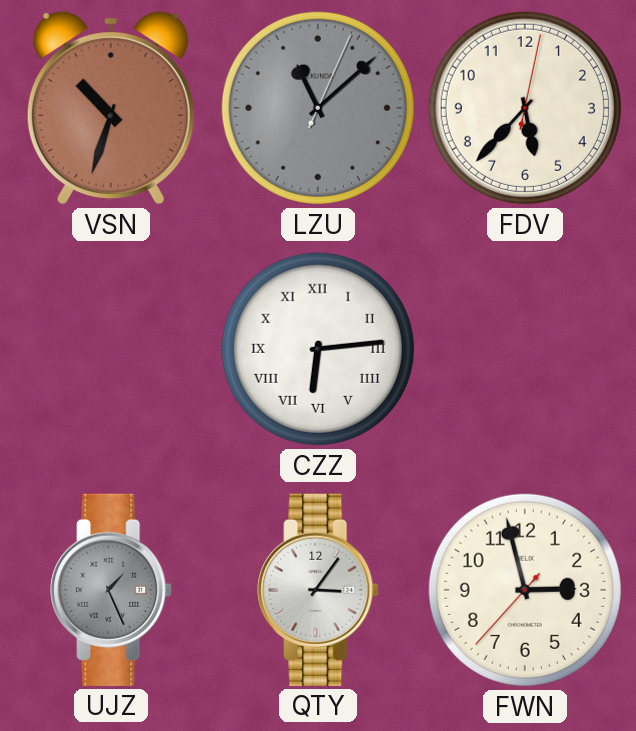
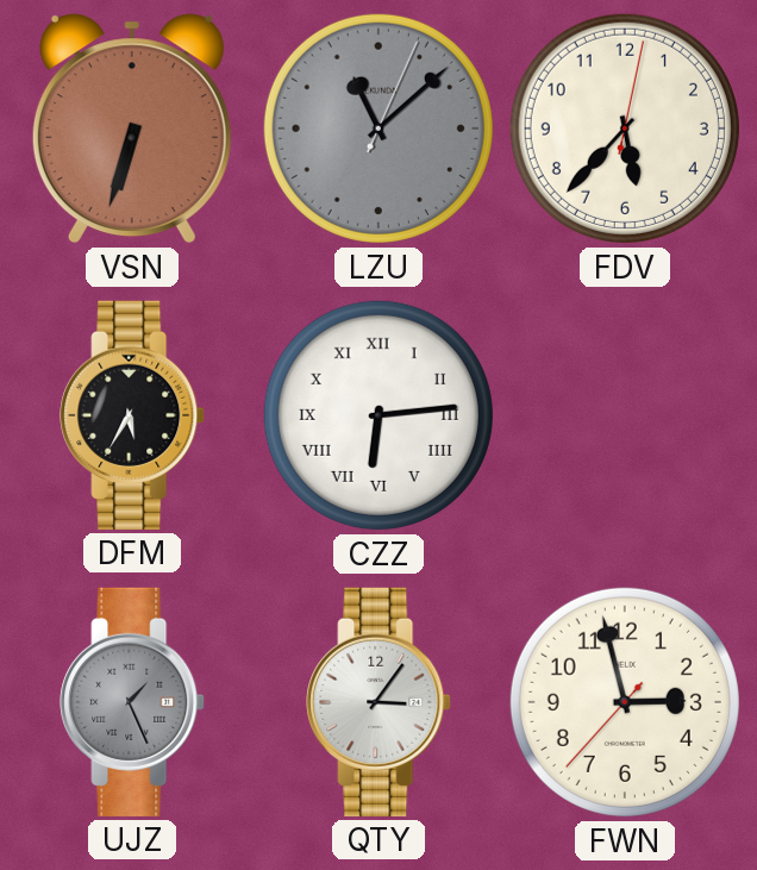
VSN: 10:33 -> 6:33 (132, 129)
DFM: none -> 5:35 (132, 415)
